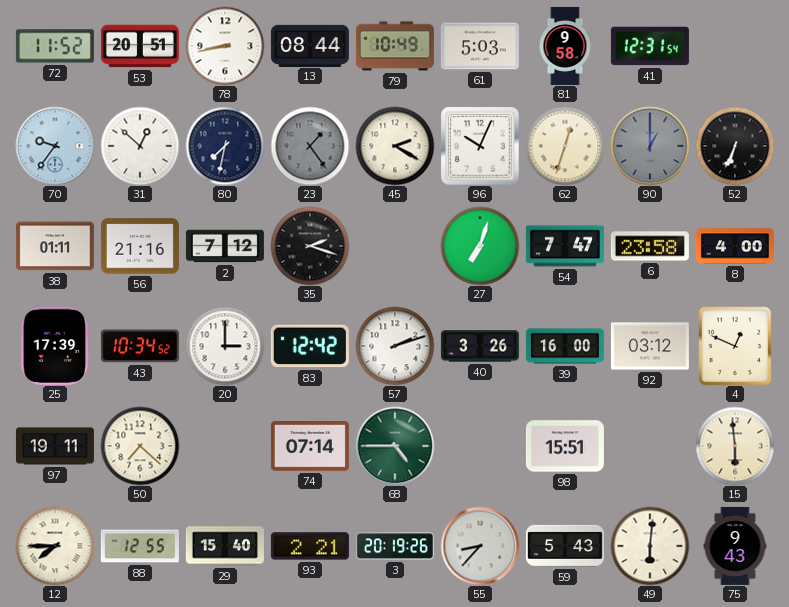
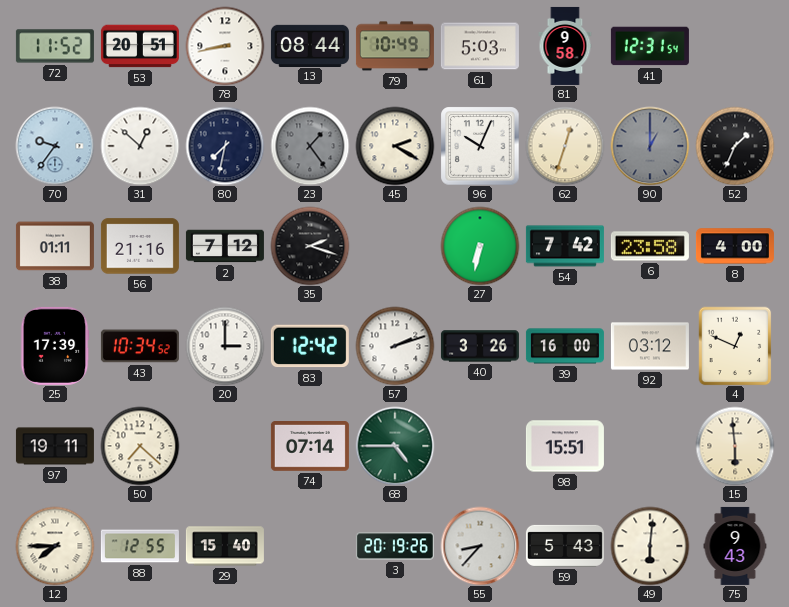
52: 6:34 -> 1:34 (735, 146)
27: 7:03 -> 6:32 (480, 246)
54: 7:47 -> 7:42 (565, 246)
93: 2:21 -> none (310, 546)
